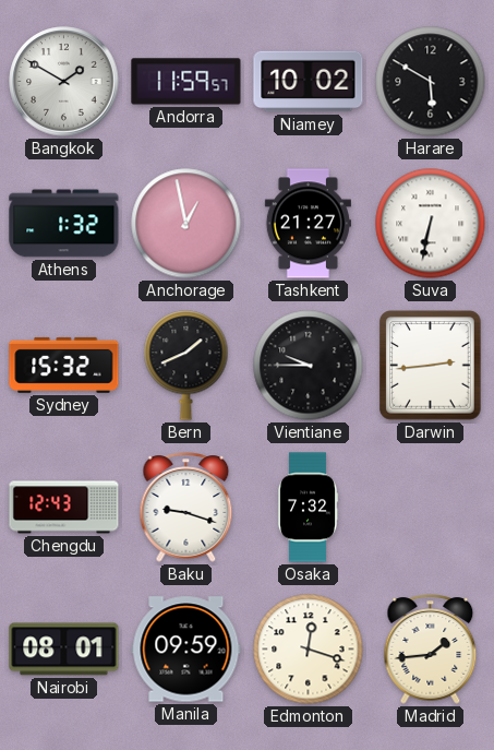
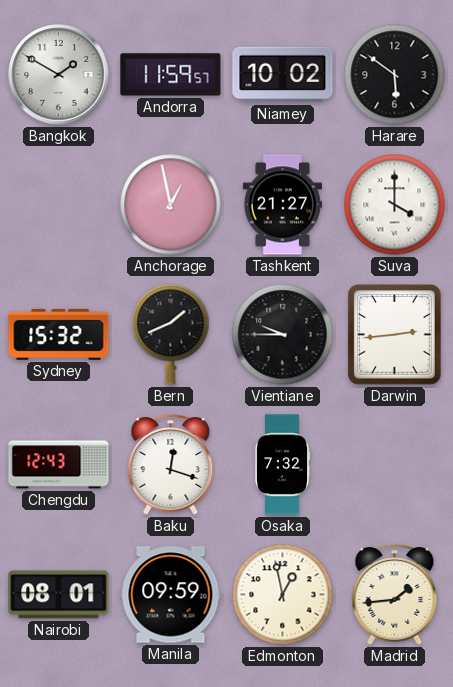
Harare: 5:50 -> 5:51 (395, 75)
Athens: 1:32 -> none (64, 224)
Suva: 6:32 -> 4:00 (395, 205)
Baku: 9:18 -> 12:18 (171, 465)
Edmonton: 12:18 -> 12:58 (283, 595)
